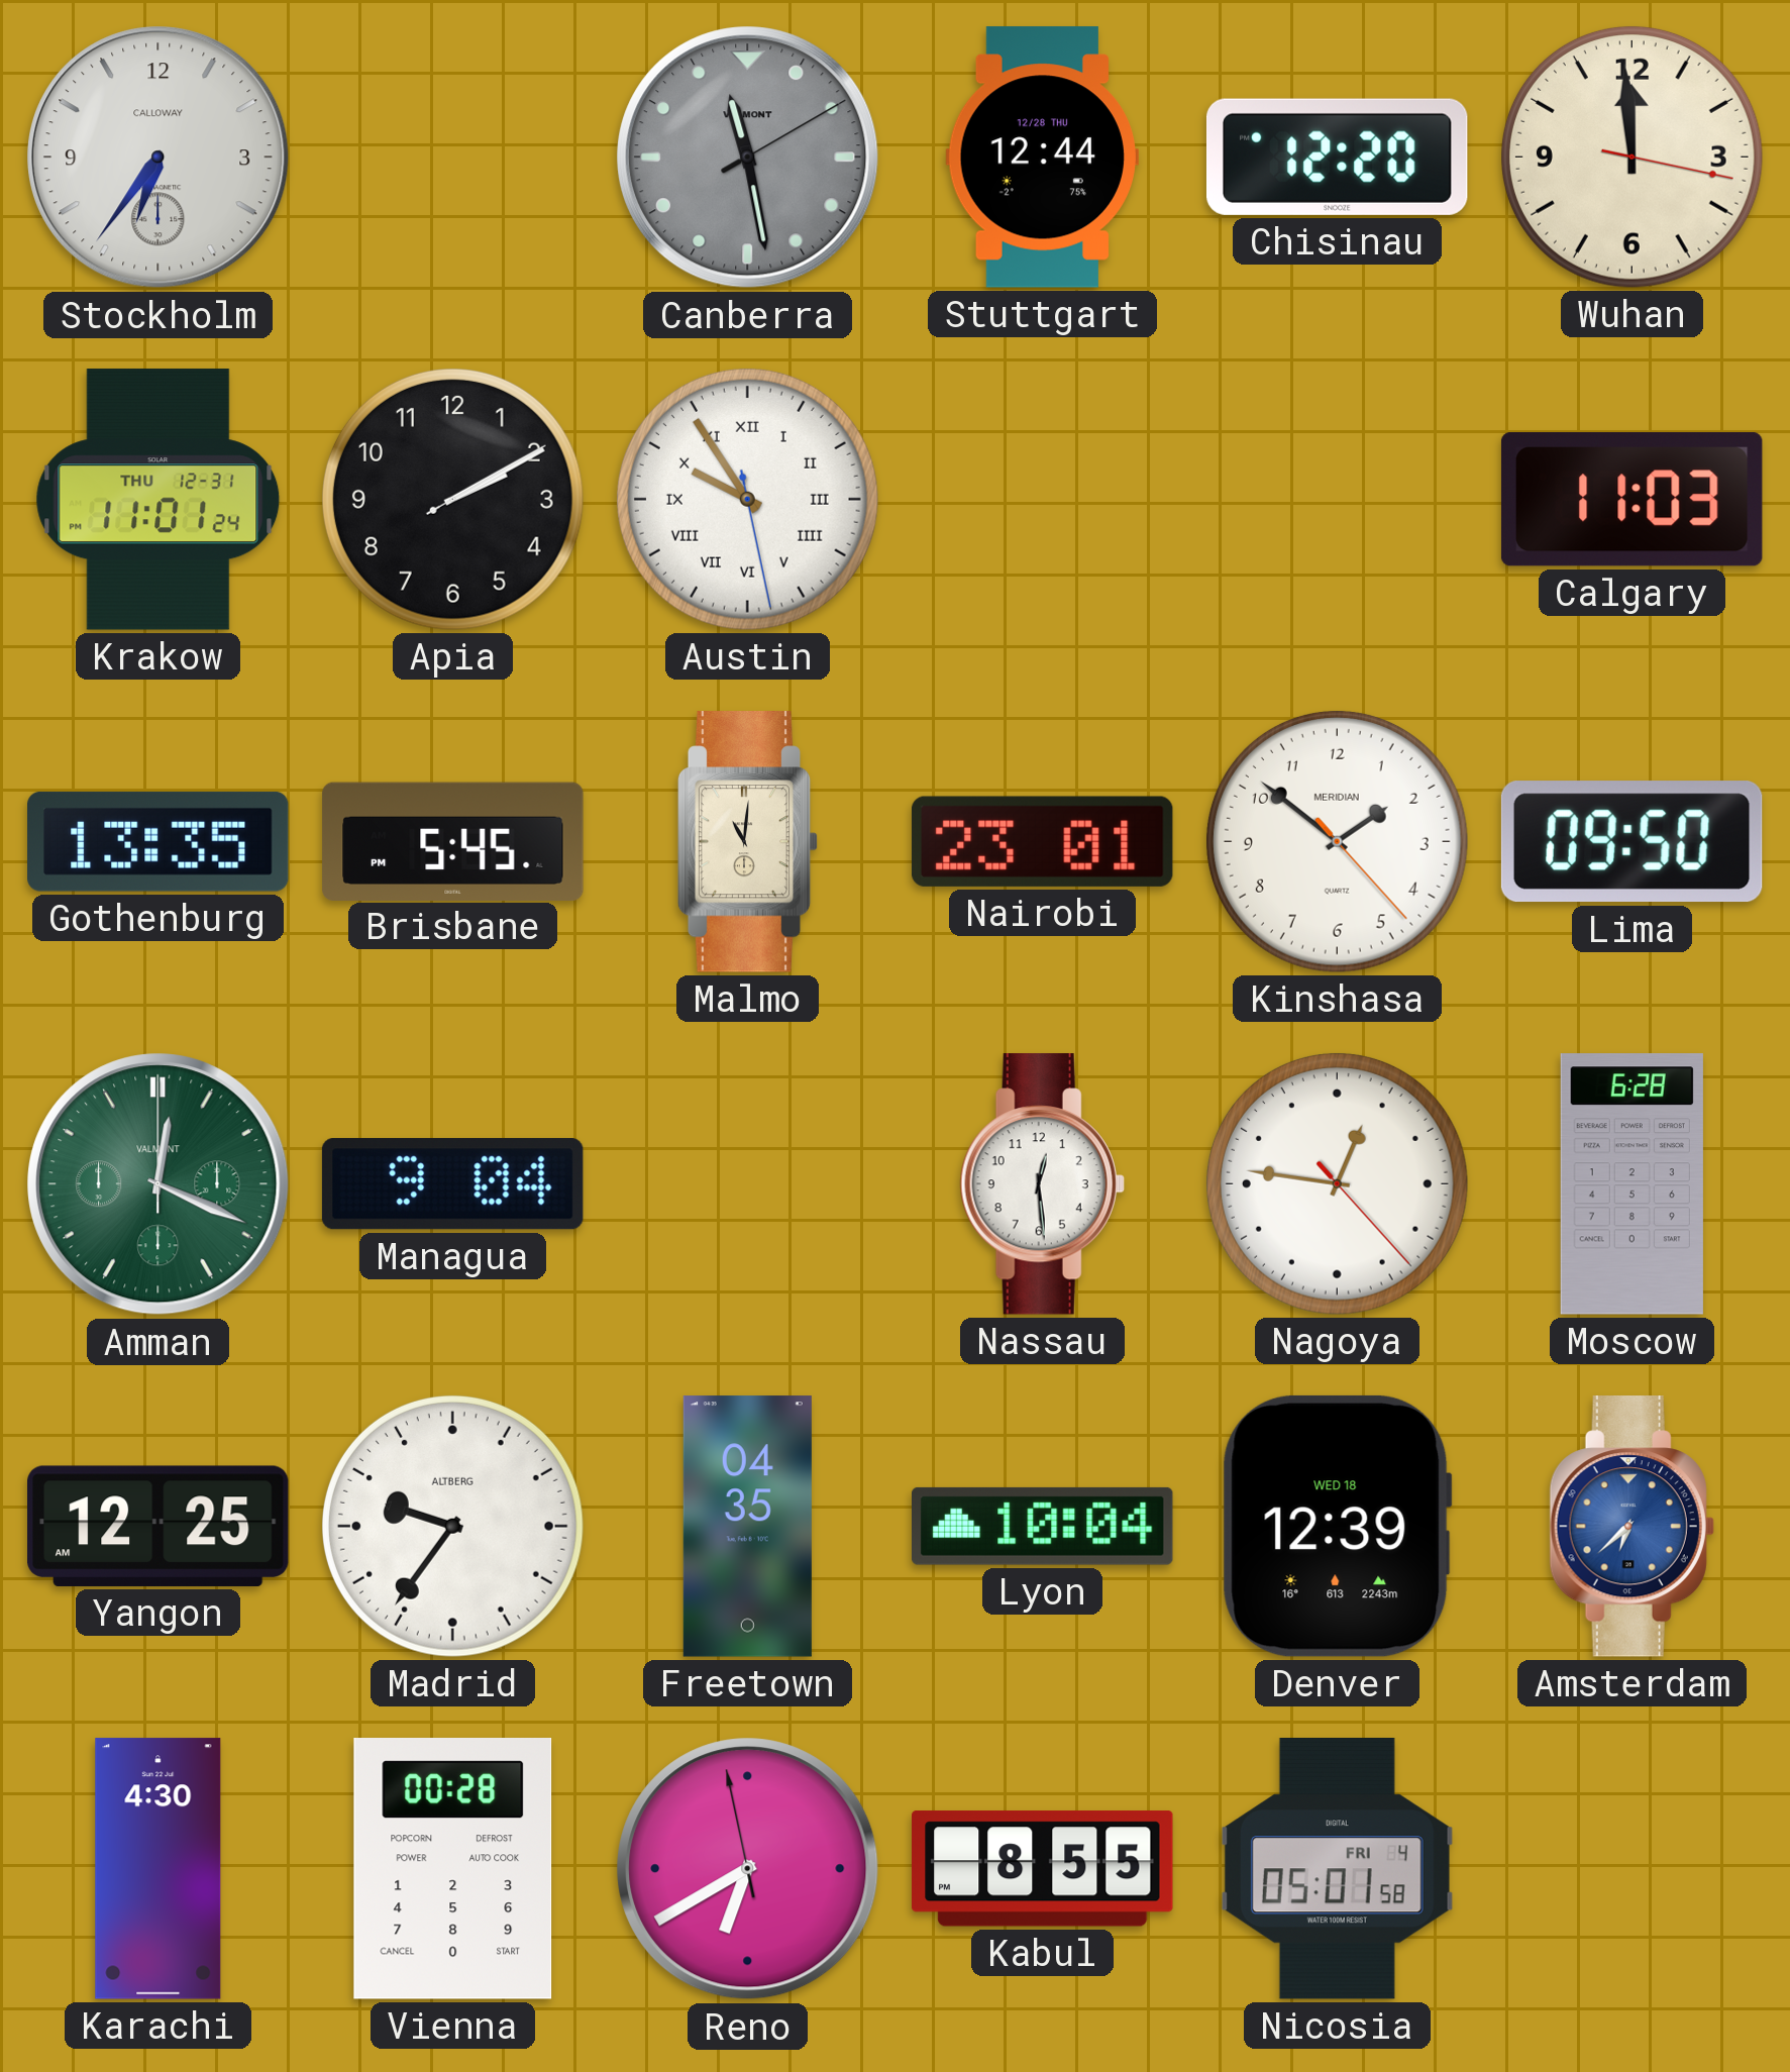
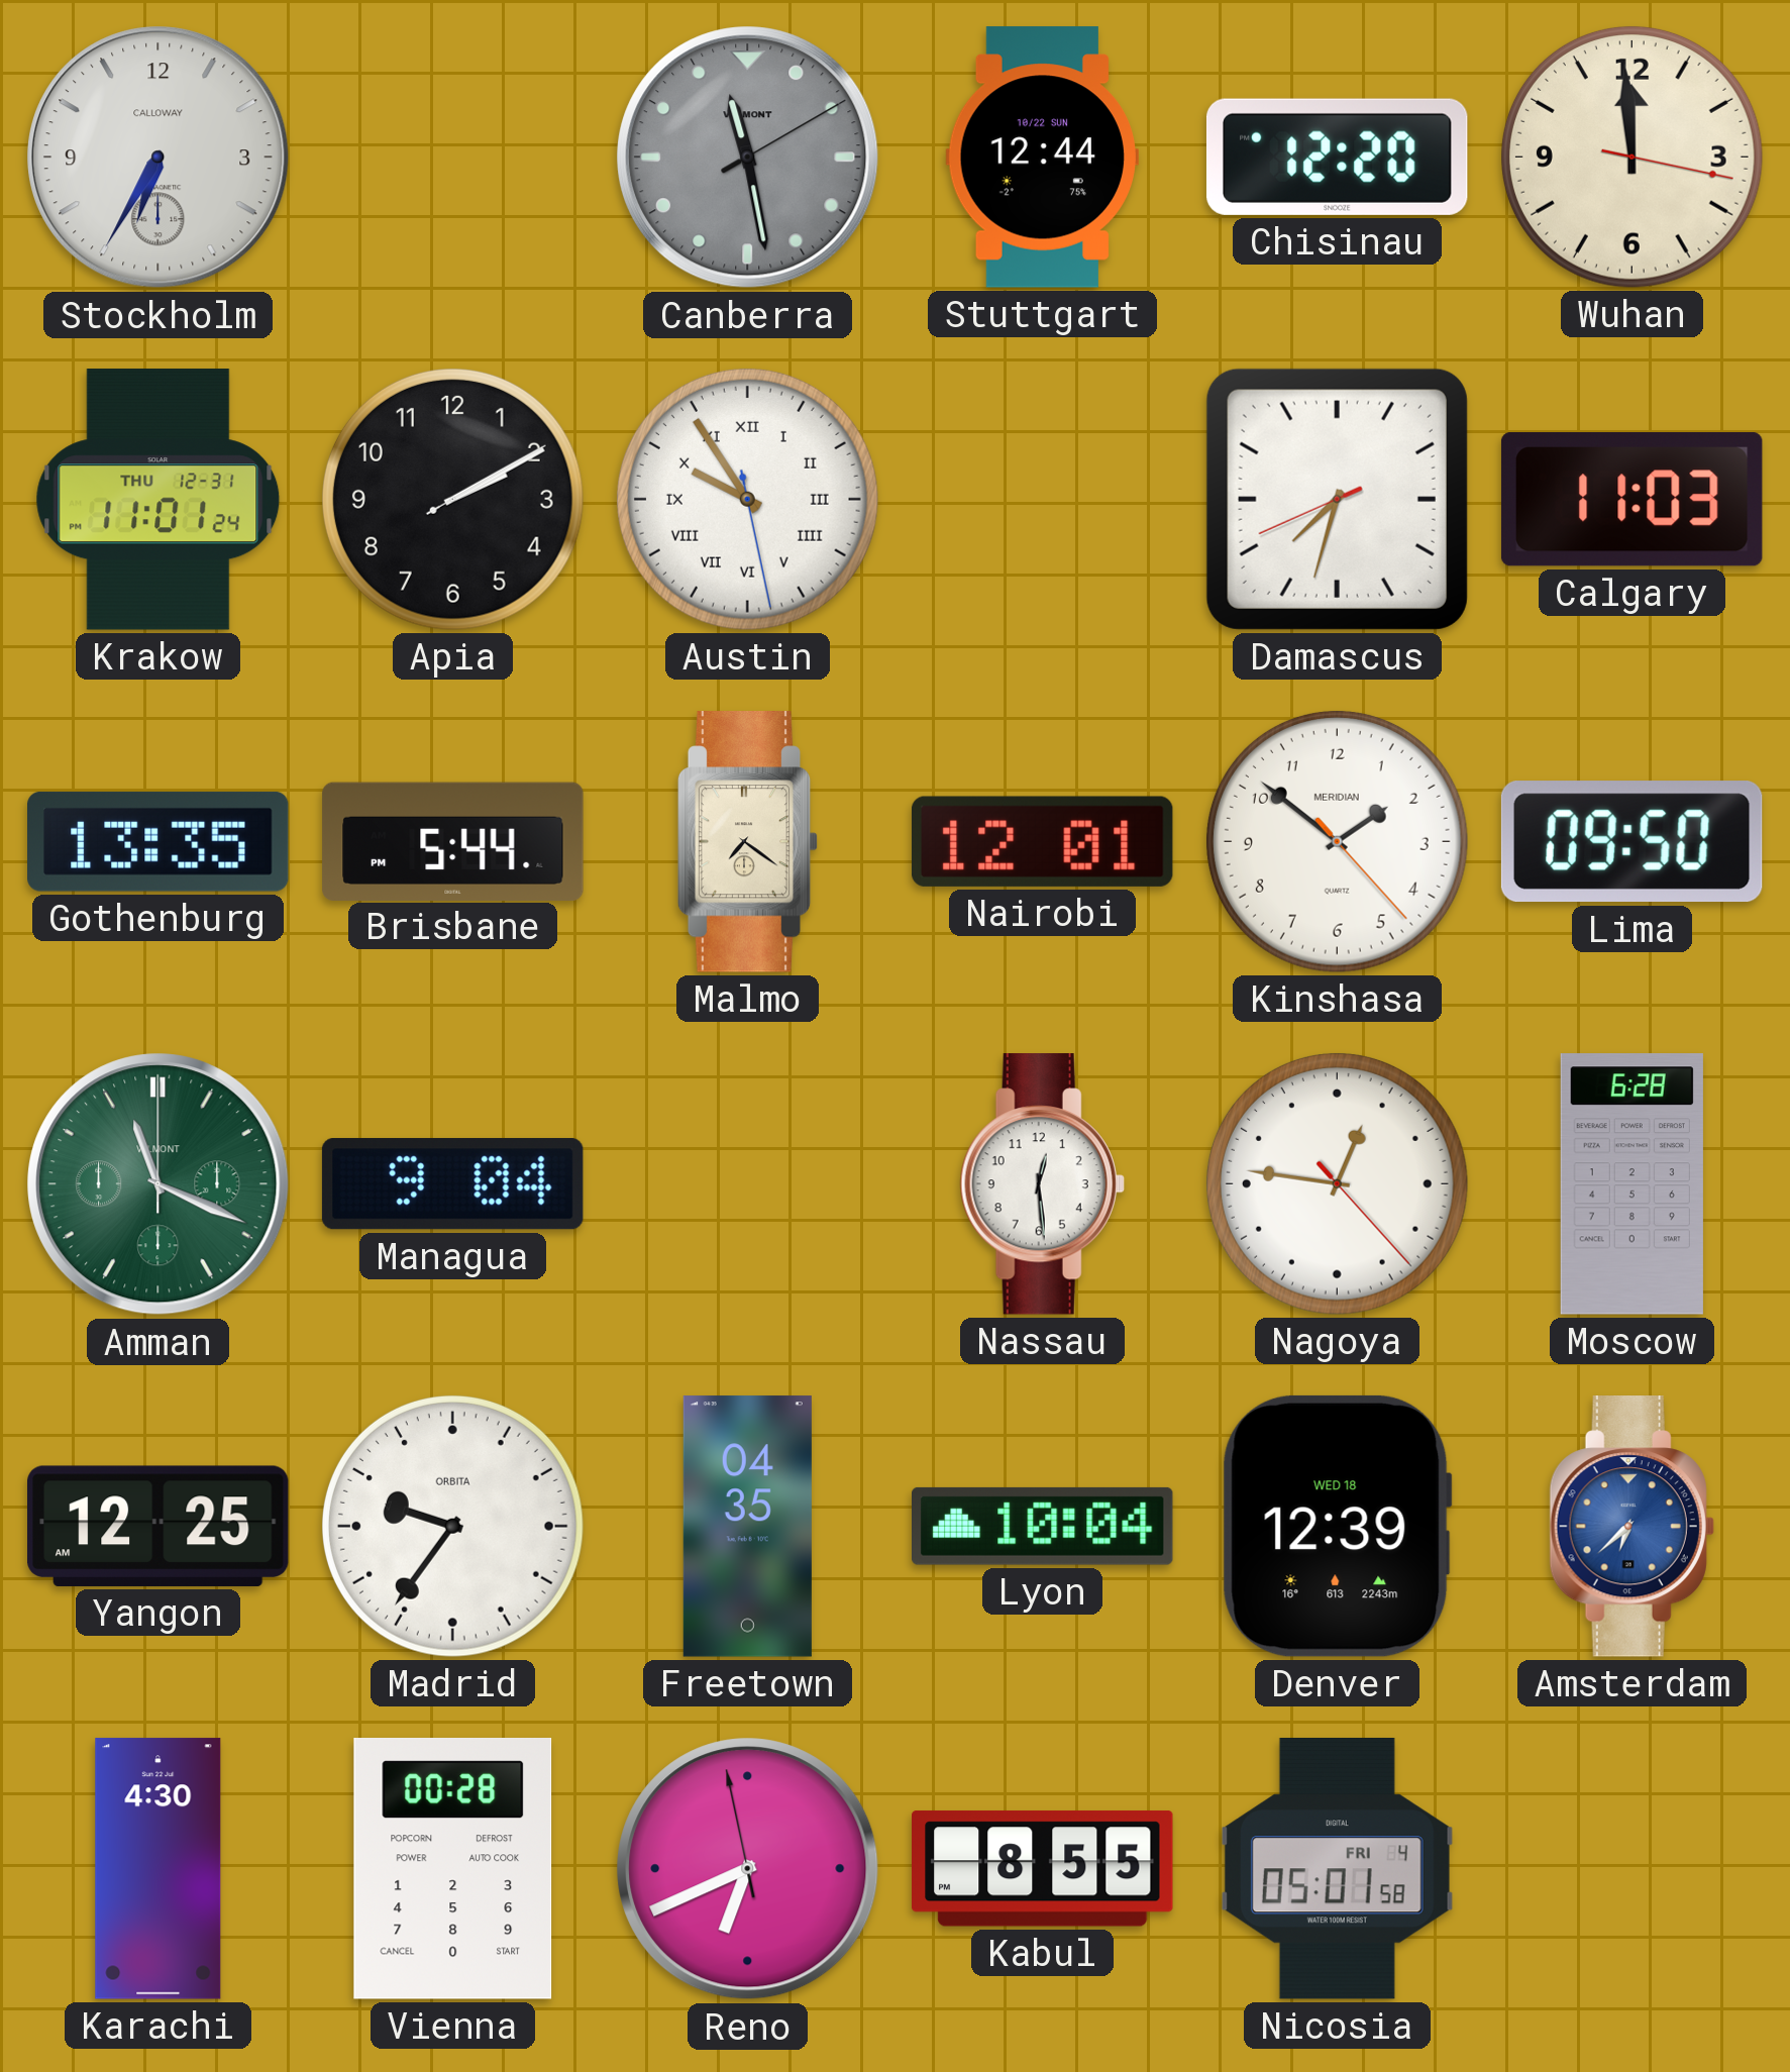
Stockholm: 6:36 -> 6:35 (159, 158)
Stuttgart date: 12/28 THU -> 10/22 SUN (1042, 158)
Damascus: none -> 7:32 (1337, 499)
Brisbane: 5:45 -> 5:44 (453, 841)
Malmo: 11:01 -> 7:21 (748, 842)
Nairobi: 23:01 -> 12:01 (1042, 841)
Amman: 12:19 -> 11:19 (159, 1184)
Madrid brand: ALTBERG -> ORBITA (452, 1526)
Reno: 6:39 -> 6:40 (748, 1869)
